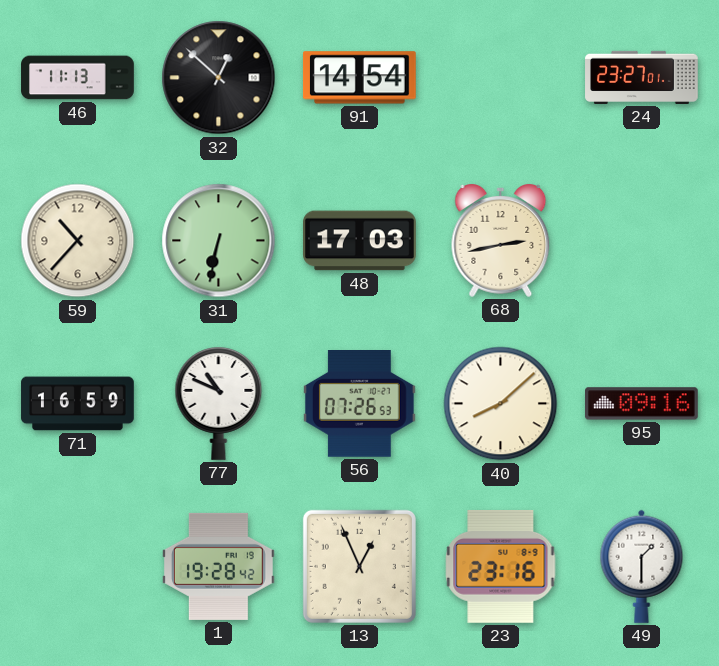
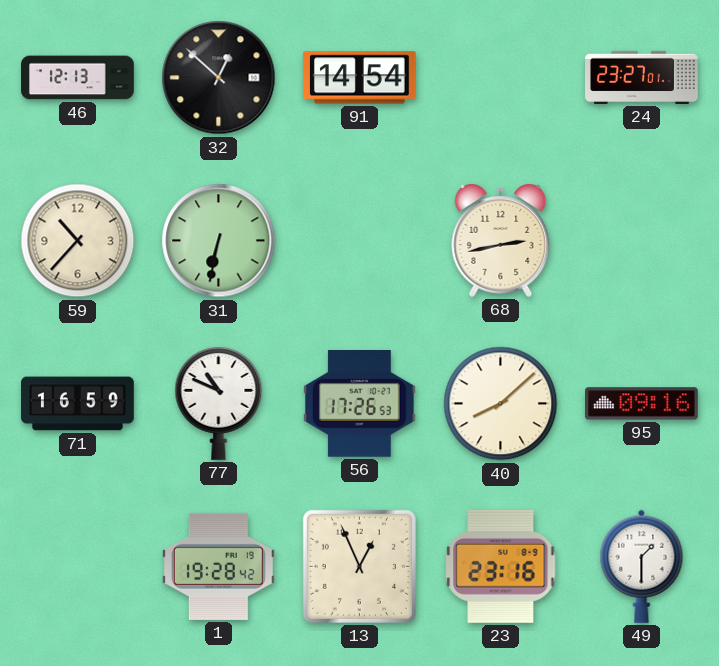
46: 11:13 -> 12:13 (78, 78)
48: 17:03 -> none (360, 241)
56: 07:26 -> 17:26 (359, 404)
